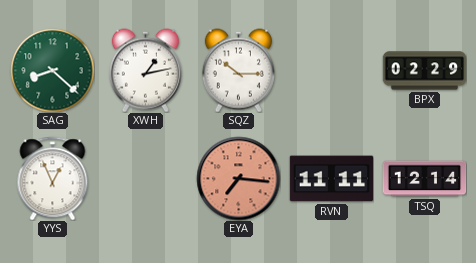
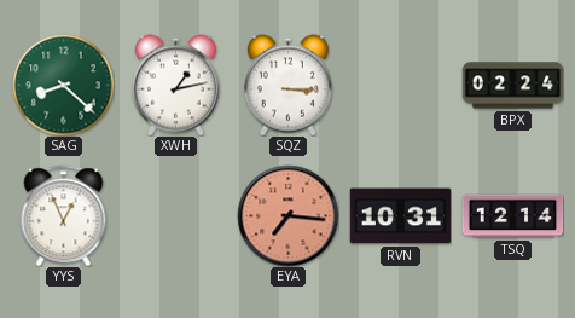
SQZ: 10:15 -> 3:15 (287, 85)
BPX: 02:29 -> 02:24 (512, 86)
RVN: 11:11 -> 10:31 (400, 216)
